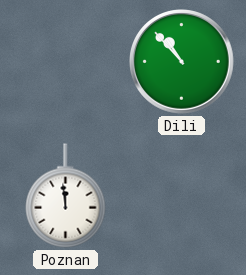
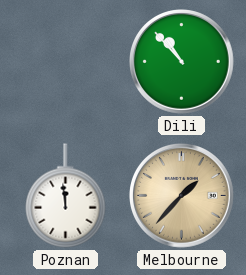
Melbourne: none -> 1:37 (182, 196)
